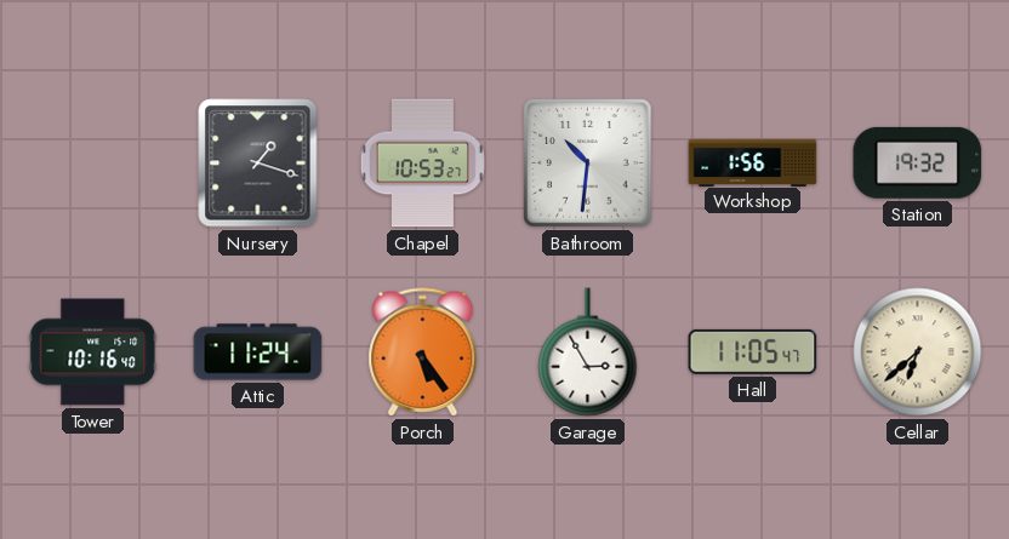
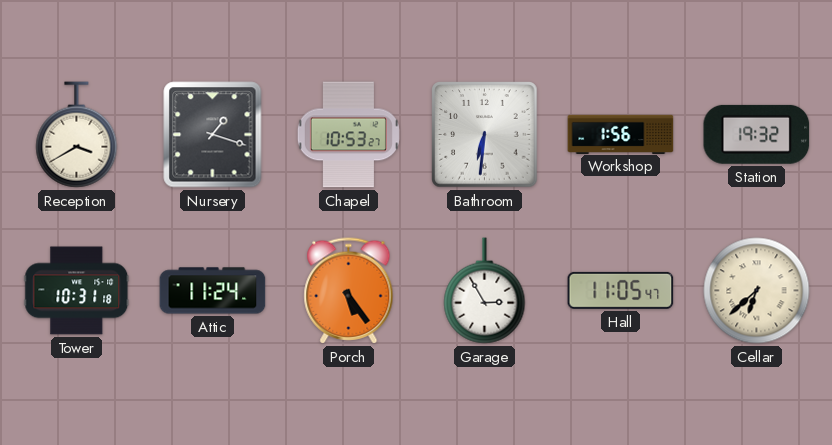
Reception: none -> 3:40 (77, 135)
Bathroom: 10:31 -> 6:31 (485, 135)
Tower: 10:16 -> 10:31 (77, 291)
